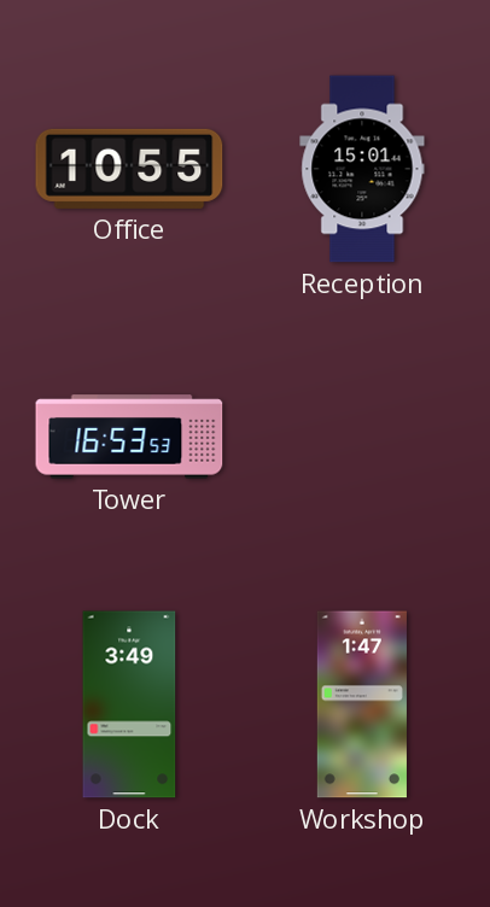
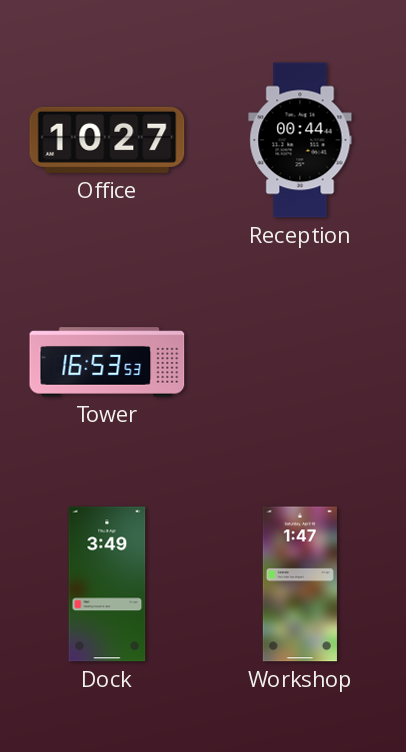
Office: 10:55 -> 10:27 (107, 140)
Reception: 15:01 -> 00:44 (300, 140)
